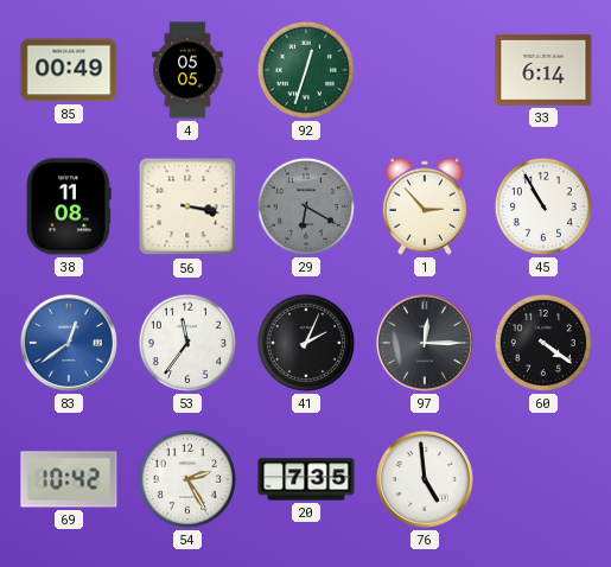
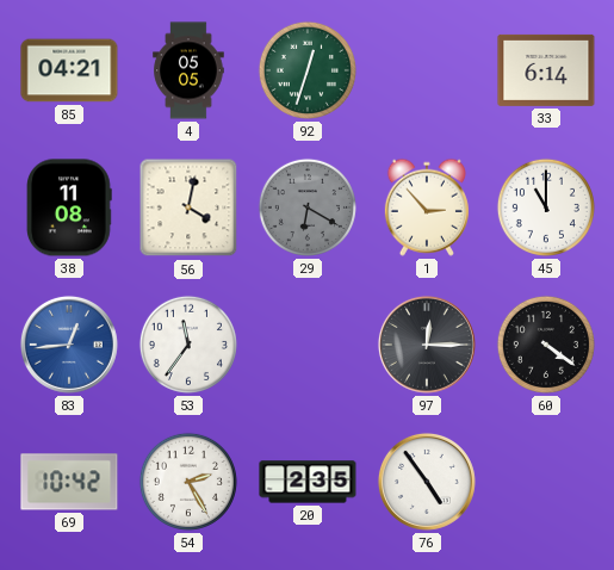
85: 00:49 -> 04:21 (69, 70)
56: 3:17 -> 4:02 (188, 207)
45: 10:55 -> 11:00 (546, 207)
83: 12:39 -> 12:44 (69, 345)
41: 2:04 -> none (306, 343)
20: 7:35 -> 2:35 (308, 482)
76: 4:59 -> 4:54 (427, 482)
